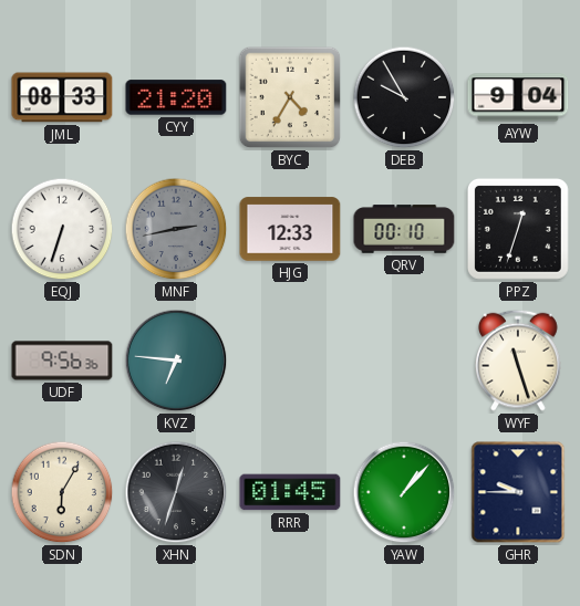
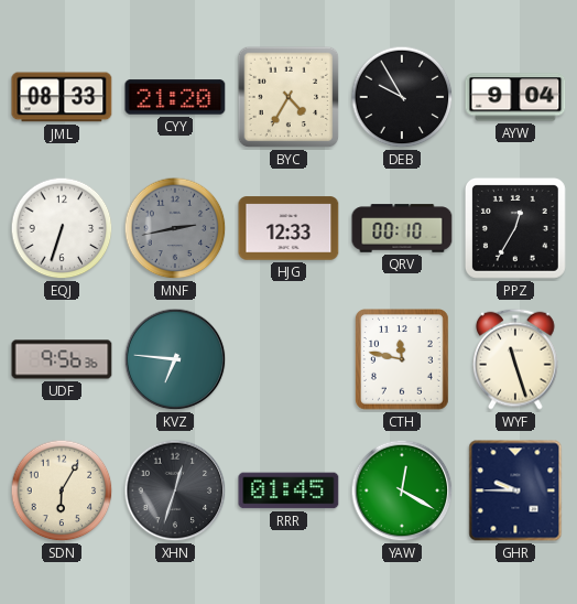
PPZ: 12:33 -> 12:35 (515, 228)
CTH: none -> 11:47 (403, 360)
YAW: 1:07 -> 12:20 (402, 490)
